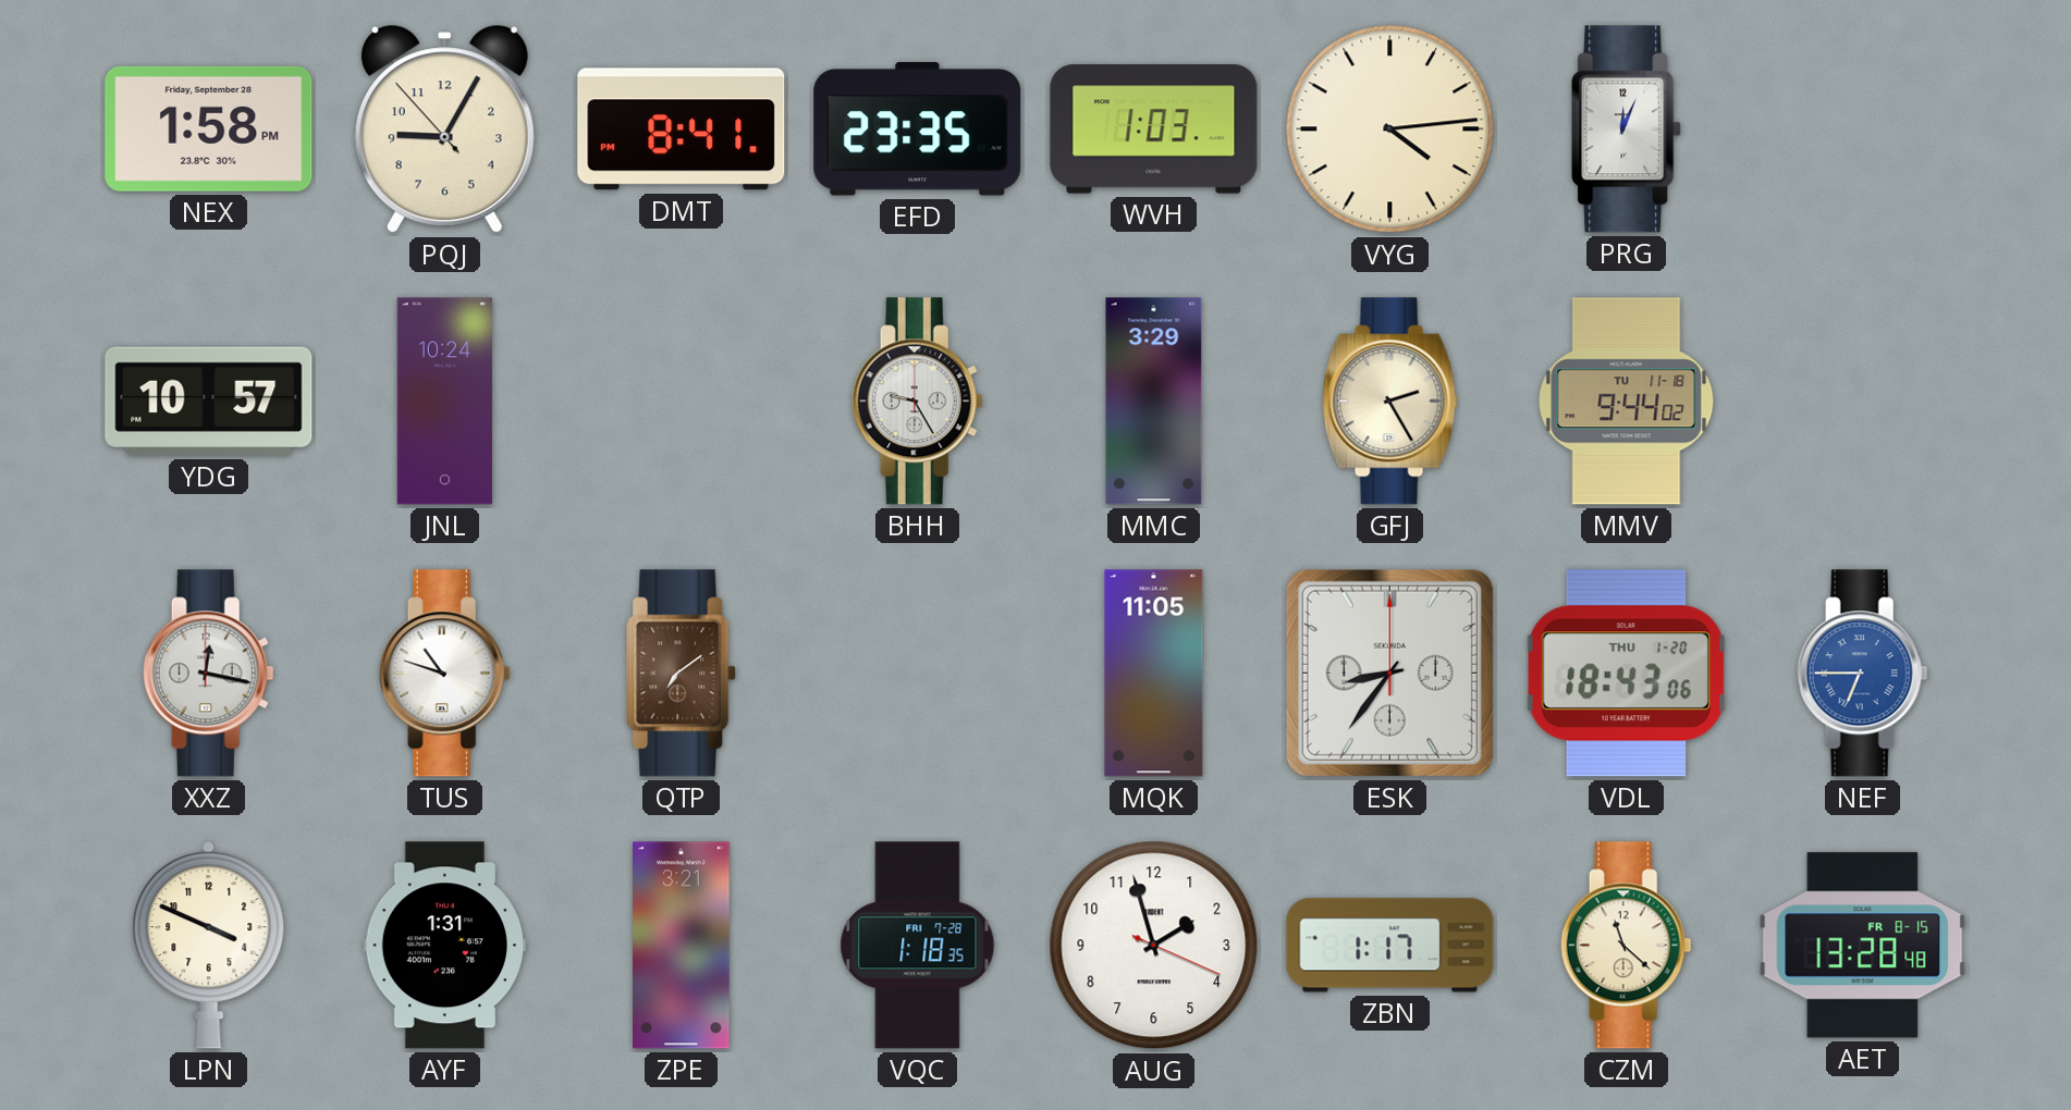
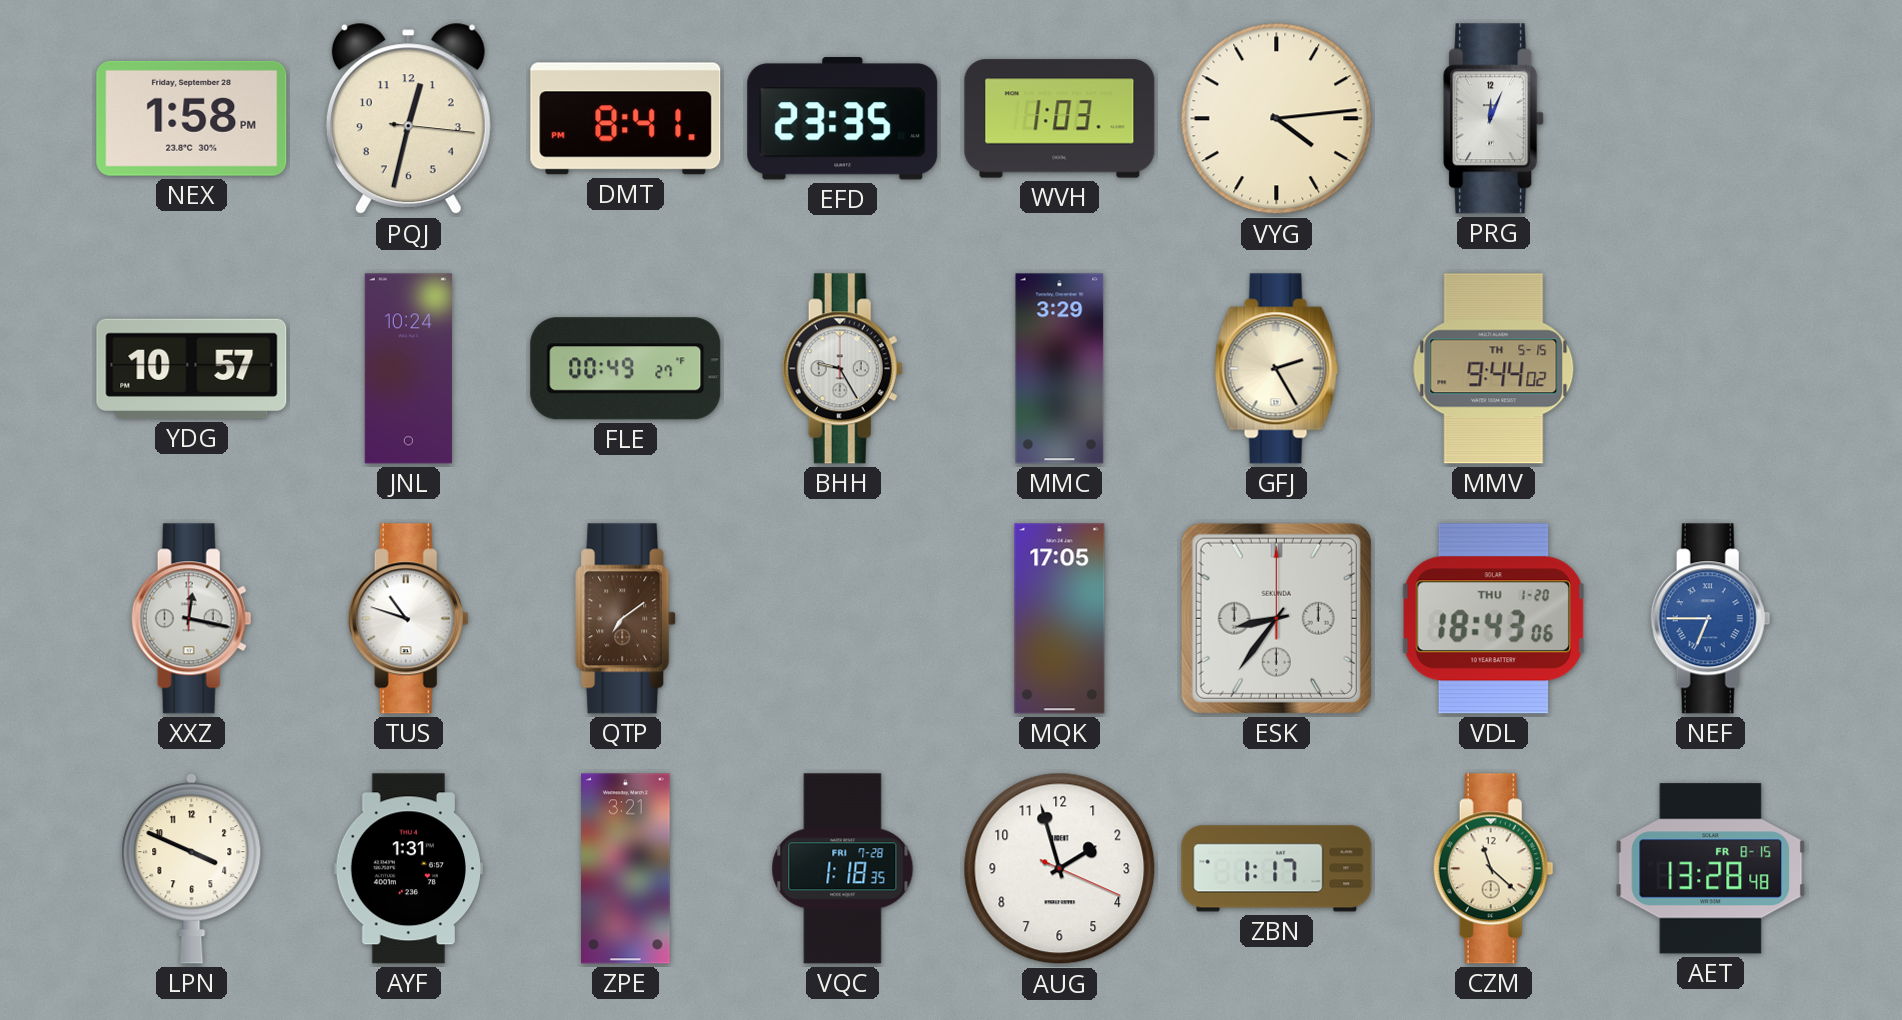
PQJ: 9:04 -> 12:32 (408, 119)
FLE: none -> 00:49 (626, 369)
MMV date: TU 11-18 -> TH 5-15 (1494, 369)
MQK: 11:05 -> 17:05 (1060, 619)
